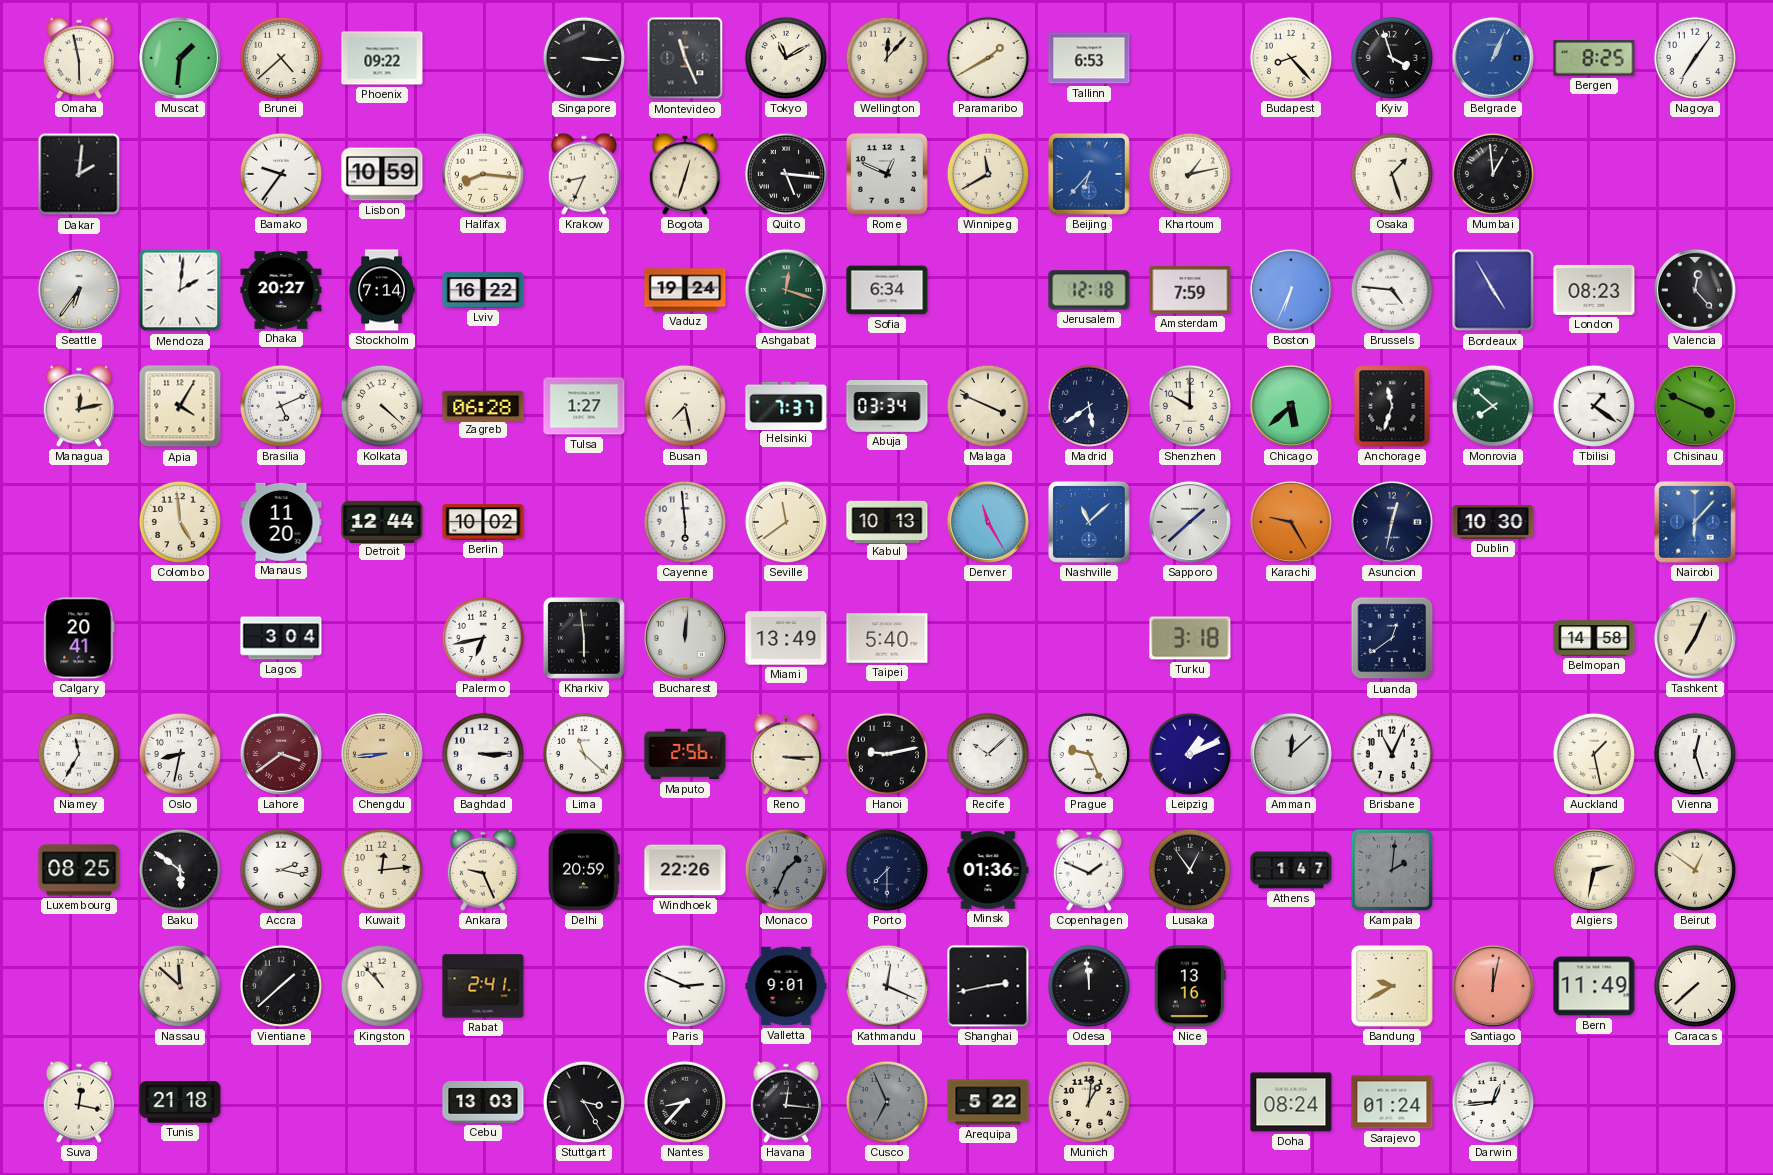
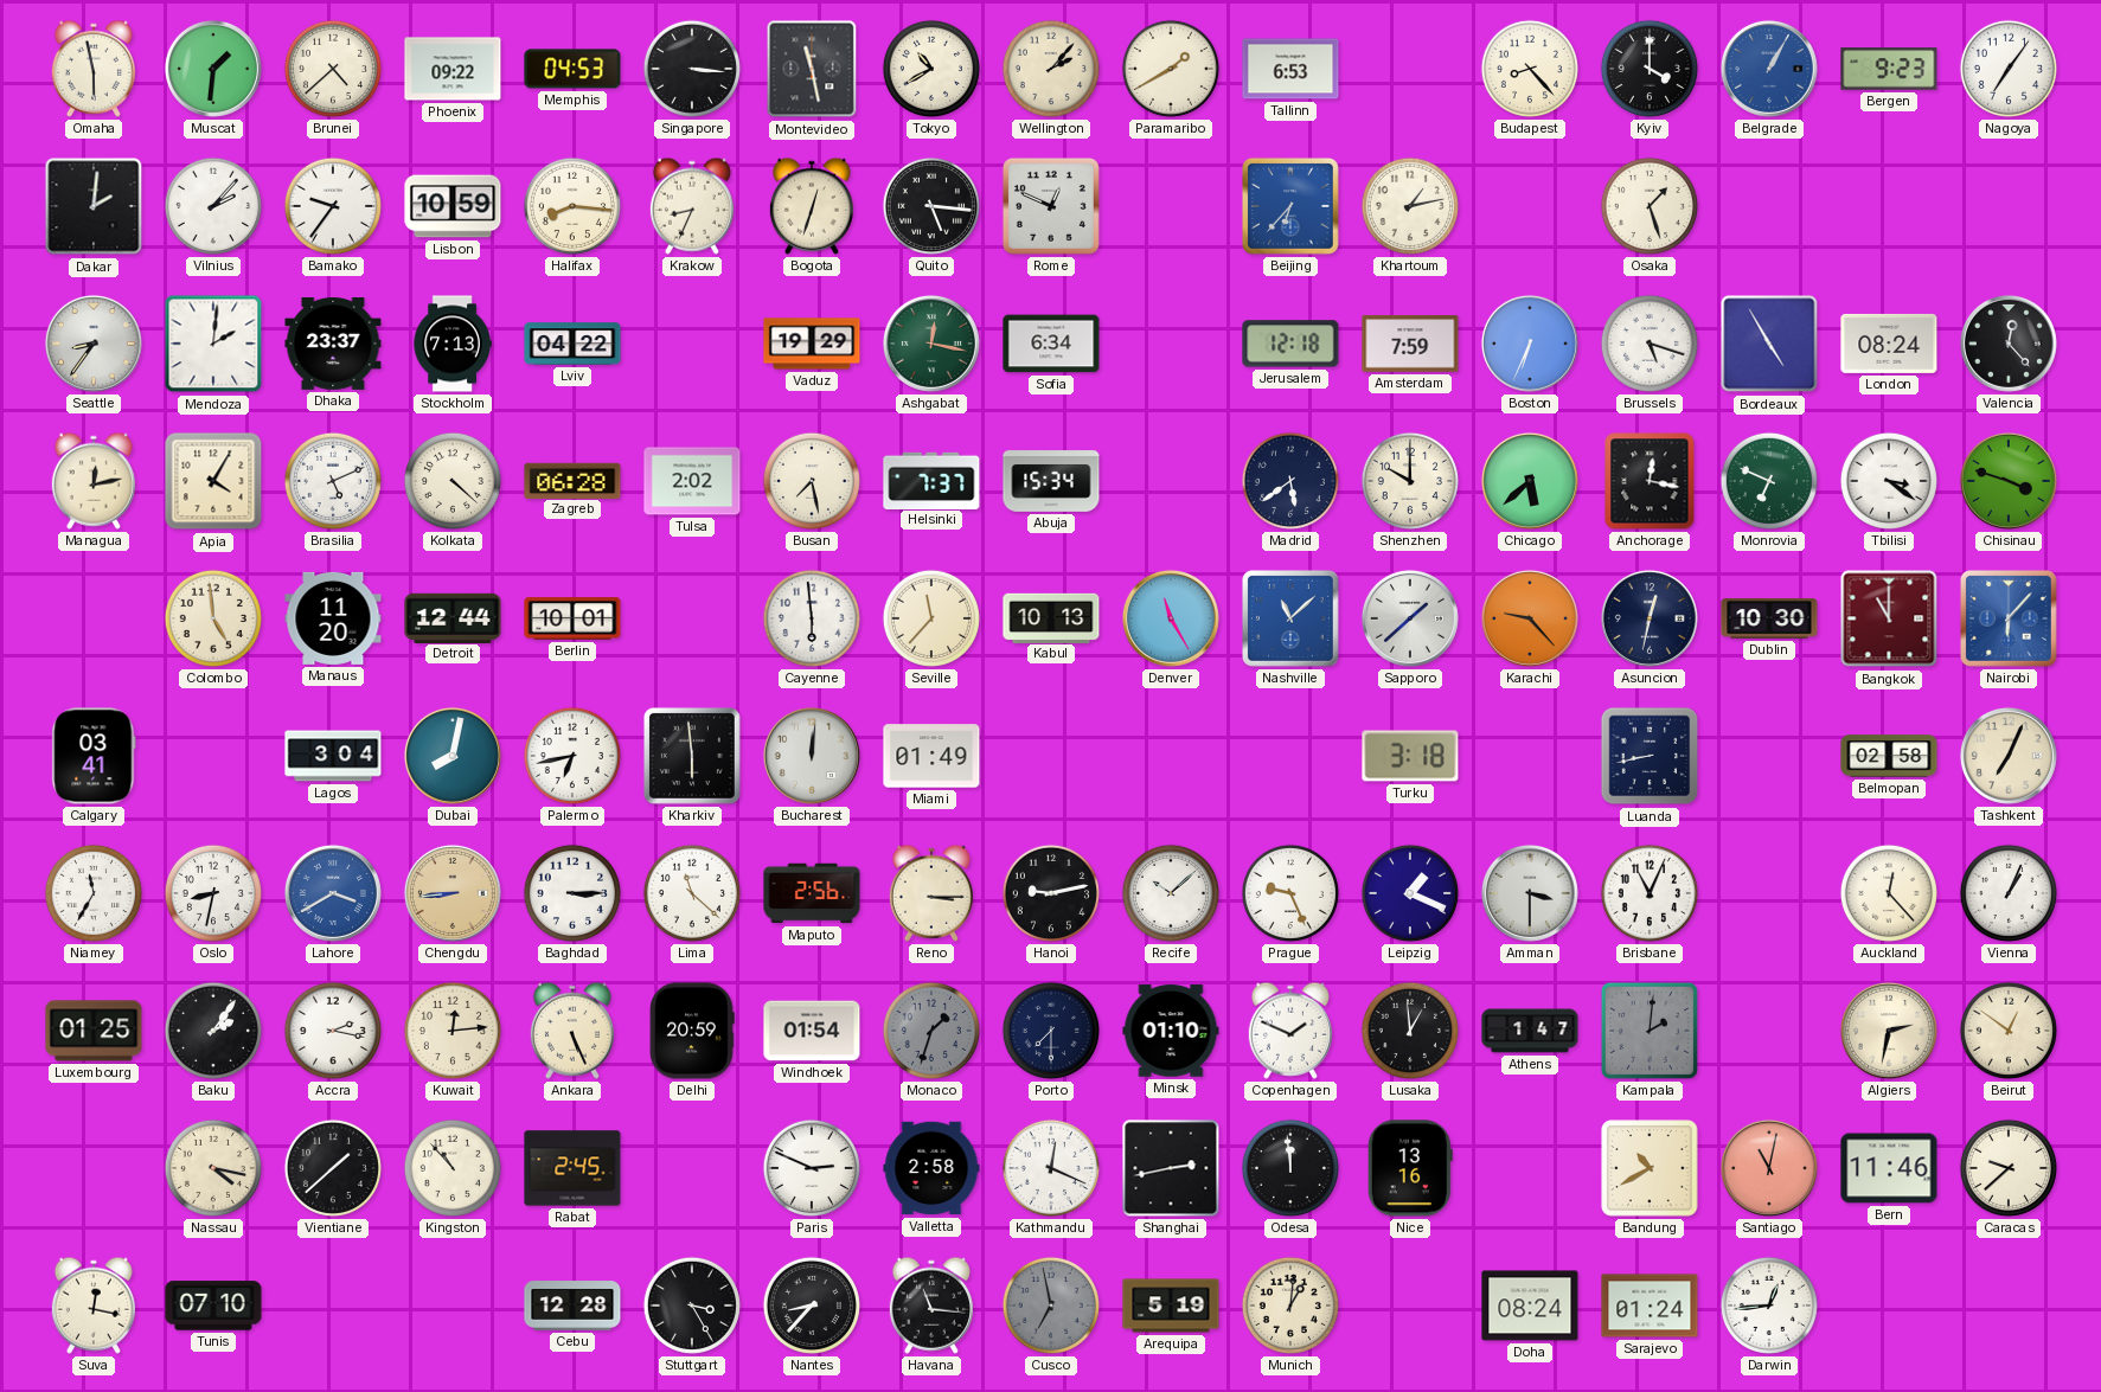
Memphis: none -> 04:53 (572, 69)
Montevideo: 11:26 -> 11:28 (812, 69)
Tokyo: 11:10 -> 10:40 (931, 69)
Wellington: 12:07 -> 2:07 (1051, 69)
Kyiv: 3:57 -> 4:00 (1650, 69)
Belgrade: 1:04 -> 1:05 (1769, 69)
Bergen: 8:25 -> 9:23 (1889, 69)
Vilnius: none -> 2:07 (213, 206)
Winnipeg: 11:40 -> none (988, 174)
Mumbai: 12:59 -> none (1493, 174)
Seattle: 6:36 -> 8:36 (94, 344)
Dhaka: 20:27 -> 23:37 (333, 345)
Stockholm: 7:14 -> 7:13 (453, 344)
Lviv: 16:22 -> 04:22 (572, 344)
Vaduz: 19:24 -> 19:29 (812, 344)
Ashgabat: 12:18 -> 12:17 (931, 344)
Brussels: 4:46 -> 5:18 (1650, 344)
London: 08:23 -> 08:24 (1889, 344)
Tulsa: 1:27 -> 2:02 (692, 481)
Abuja: 03:34 -> 15:34 (1051, 481)
Malaga: 3:49 -> none (988, 406)
Anchorage: 11:33 -> 12:17 (1650, 481)
Monrovia: 7:52 -> 6:49 (1769, 481)
Tbilisi: 1:21 -> 3:21 (1889, 481)
Chisinau: 3:49 -> 3:48 (2009, 481)
Berlin: 10:02 -> 10:01 (572, 618)
Seville: 11:39 -> 11:37 (931, 618)
Karachi: 9:25 -> 9:23 (1530, 618)
Bangkok: none -> 11:00 (1889, 618)
Calgary: 20:41 -> 03:41 (94, 756)
Dubai: none -> 8:02 (453, 756)
Miami: 13:49 -> 01:49 (931, 756)
Taipei: 5:40 -> none (887, 638)
Luanda: 12:39 -> 8:43 (1650, 756)
Belmopan: 14:58 -> 02:58 (1889, 756)
Lahore: 3:39 -> 3:40 (333, 893)
Lahore dial: burgundy -> blue (333, 893)
Leipzig: 1:11 -> 1:19 (1410, 893)
Amman: 12:08 -> 3:30 (1530, 893)
Auckland: 1:28 -> 12:23 (1889, 893)
Vienna: 12:27 -> 1:04 (2009, 893)
Luxembourg: 08:25 -> 01:25 (94, 1031)
Baku: 5:51 -> 2:06 (213, 1031)
Ankara: 9:26 -> 5:26 (572, 1031)
Windhoek: 22:26 -> 01:54 (812, 1031)
Monaco: 1:34 -> 1:33 (931, 1031)
Minsk: 01:36 -> 01:10 (1171, 1031)
Lusaka: 12:54 -> 12:59 (1410, 1031)
Nassau: 11:52 -> 4:17 (213, 1168)
Rabat: 2:41 -> 2:45 (572, 1168)
Valletta: 9:01 -> 2:58 (931, 1168)
Bandung: 9:40 -> 10:40 (1650, 1168)
Santiago: 12:02 -> 11:02 (1769, 1168)
Bern: 11:49 -> 11:46 (1889, 1168)
Caracas: 7:38 -> 9:38 (2009, 1168)
Tunis: 21:18 -> 07:10 (213, 1306)
Cebu: 13:03 -> 12:28 (572, 1306)
Havana: 12:16 -> 11:16 (931, 1306)
Cusco: 6:56 -> 6:58 (1051, 1306)
Arequipa: 5:22 -> 5:19 (1171, 1306)
